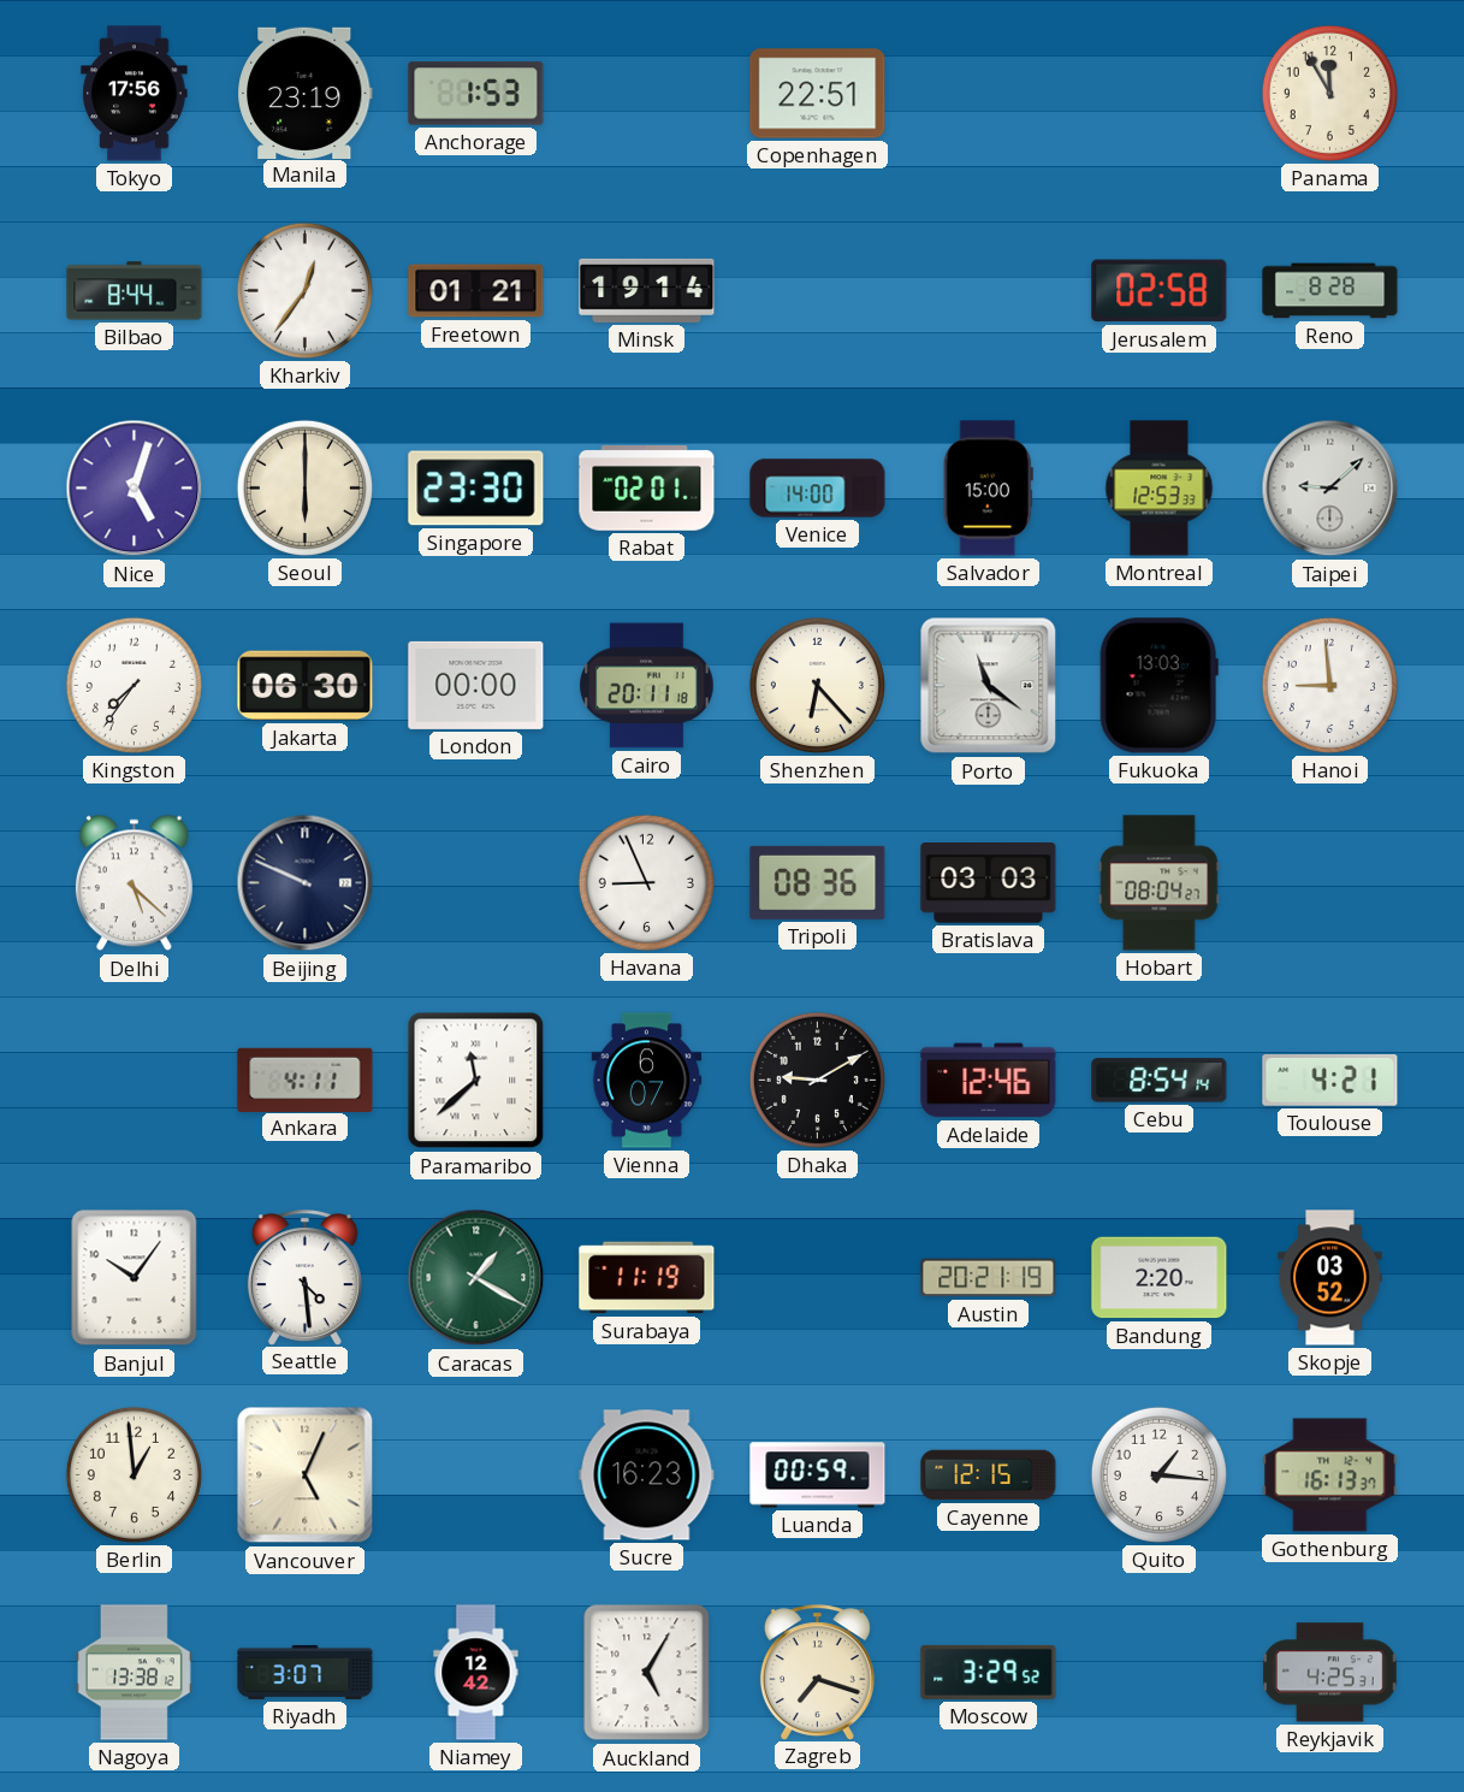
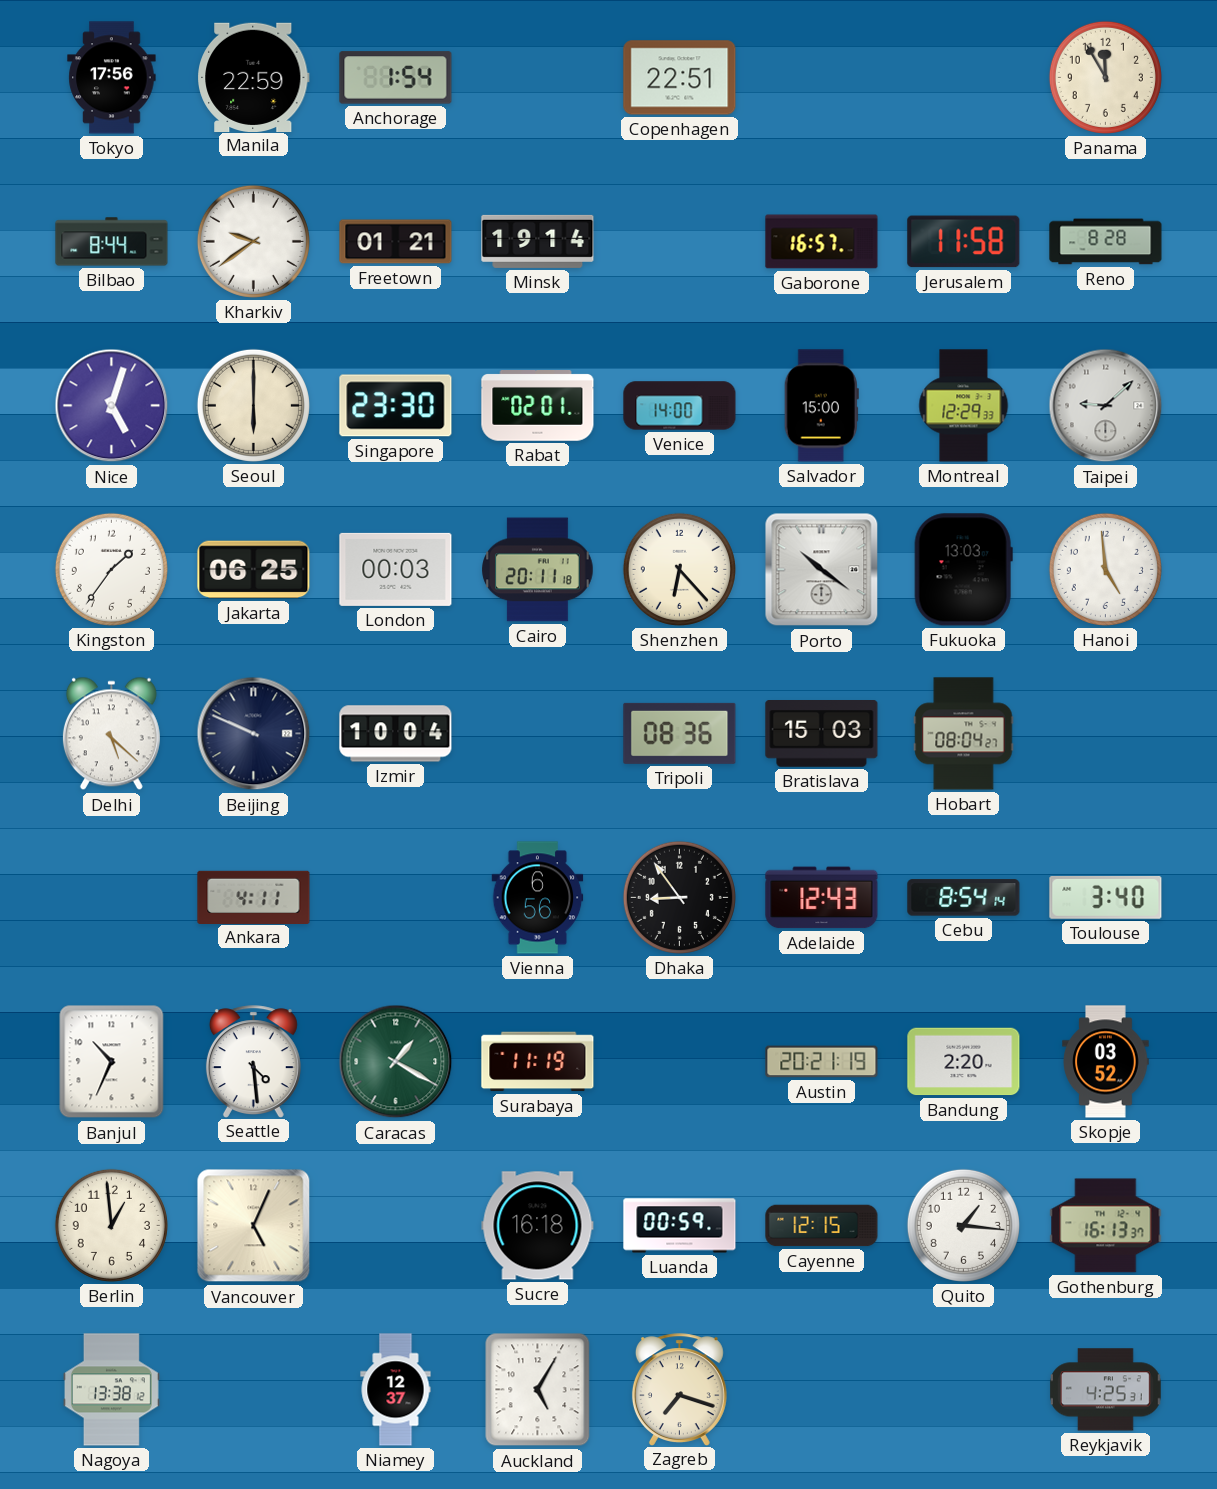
Manila: 23:19 -> 22:59 (254, 77)
Anchorage: 1:53 -> 1:54 (396, 78)
Kharkiv: 12:36 -> 9:39 (253, 241)
Gaborone: none -> 16:57 (822, 242)
Jerusalem: 02:58 -> 11:58 (964, 242)
Montreal: 12:53 -> 12:29 (964, 406)
Kingston: 7:36 -> 1:36 (111, 569)
Jakarta: 06:30 -> 06:25 (254, 570)
London: 00:00 -> 00:03 (396, 569)
Porto: 11:21 -> 10:21 (822, 570)
Hanoi: 8:59 -> 4:59 (1105, 569)
Izmir: none -> 10:04 (396, 734)
Havana: 8:56 -> none (646, 882)
Bratislava: 03:03 -> 15:03 (822, 734)
Paramaribo: 11:38 -> none (476, 1081)
Vienna: 6:07 -> 6:56 (538, 898)
Dhaka: 9:10 -> 8:54 (679, 897)
Adelaide: 12:46 -> 12:43 (822, 898)
Toulouse: 4:21 -> 3:40 (1106, 897)
Banjul: 10:06 -> 10:34 (112, 1062)
Sucre: 16:23 -> 16:18 (538, 1226)
Riyadh: 3:07 -> none (306, 1672)
Niamey: 12:42 -> 12:37 (396, 1390)
Moscow: 3:29 -> none (989, 1672)
